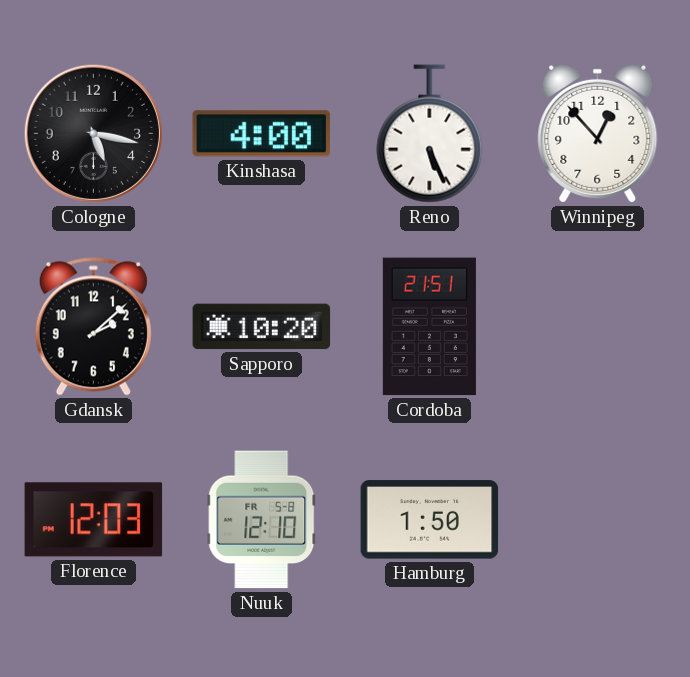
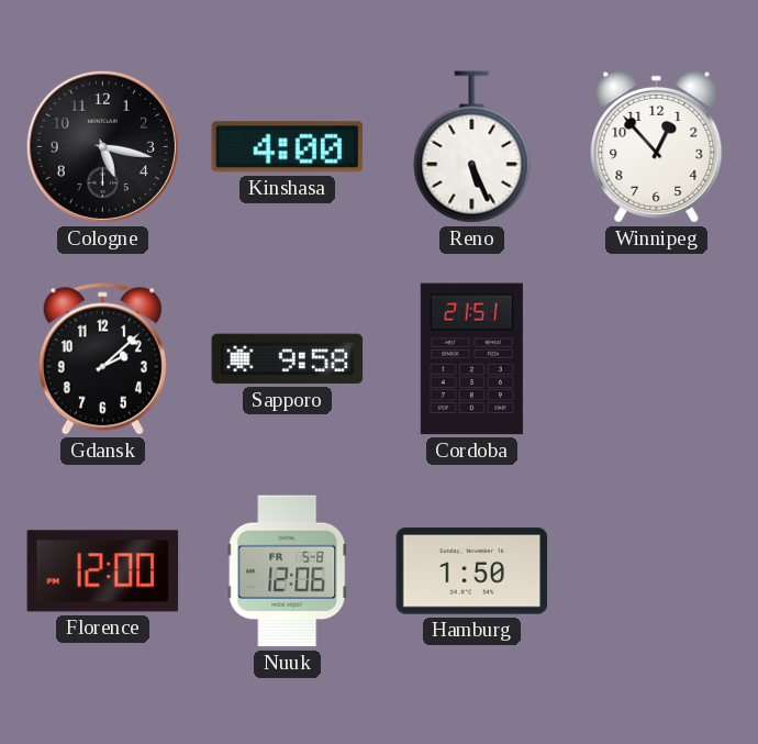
Sapporo: 10:20 -> 9:58 (288, 359)
Florence: 12:03 -> 12:00 (103, 571)
Nuuk: 12:10 -> 12:06 (288, 571)
